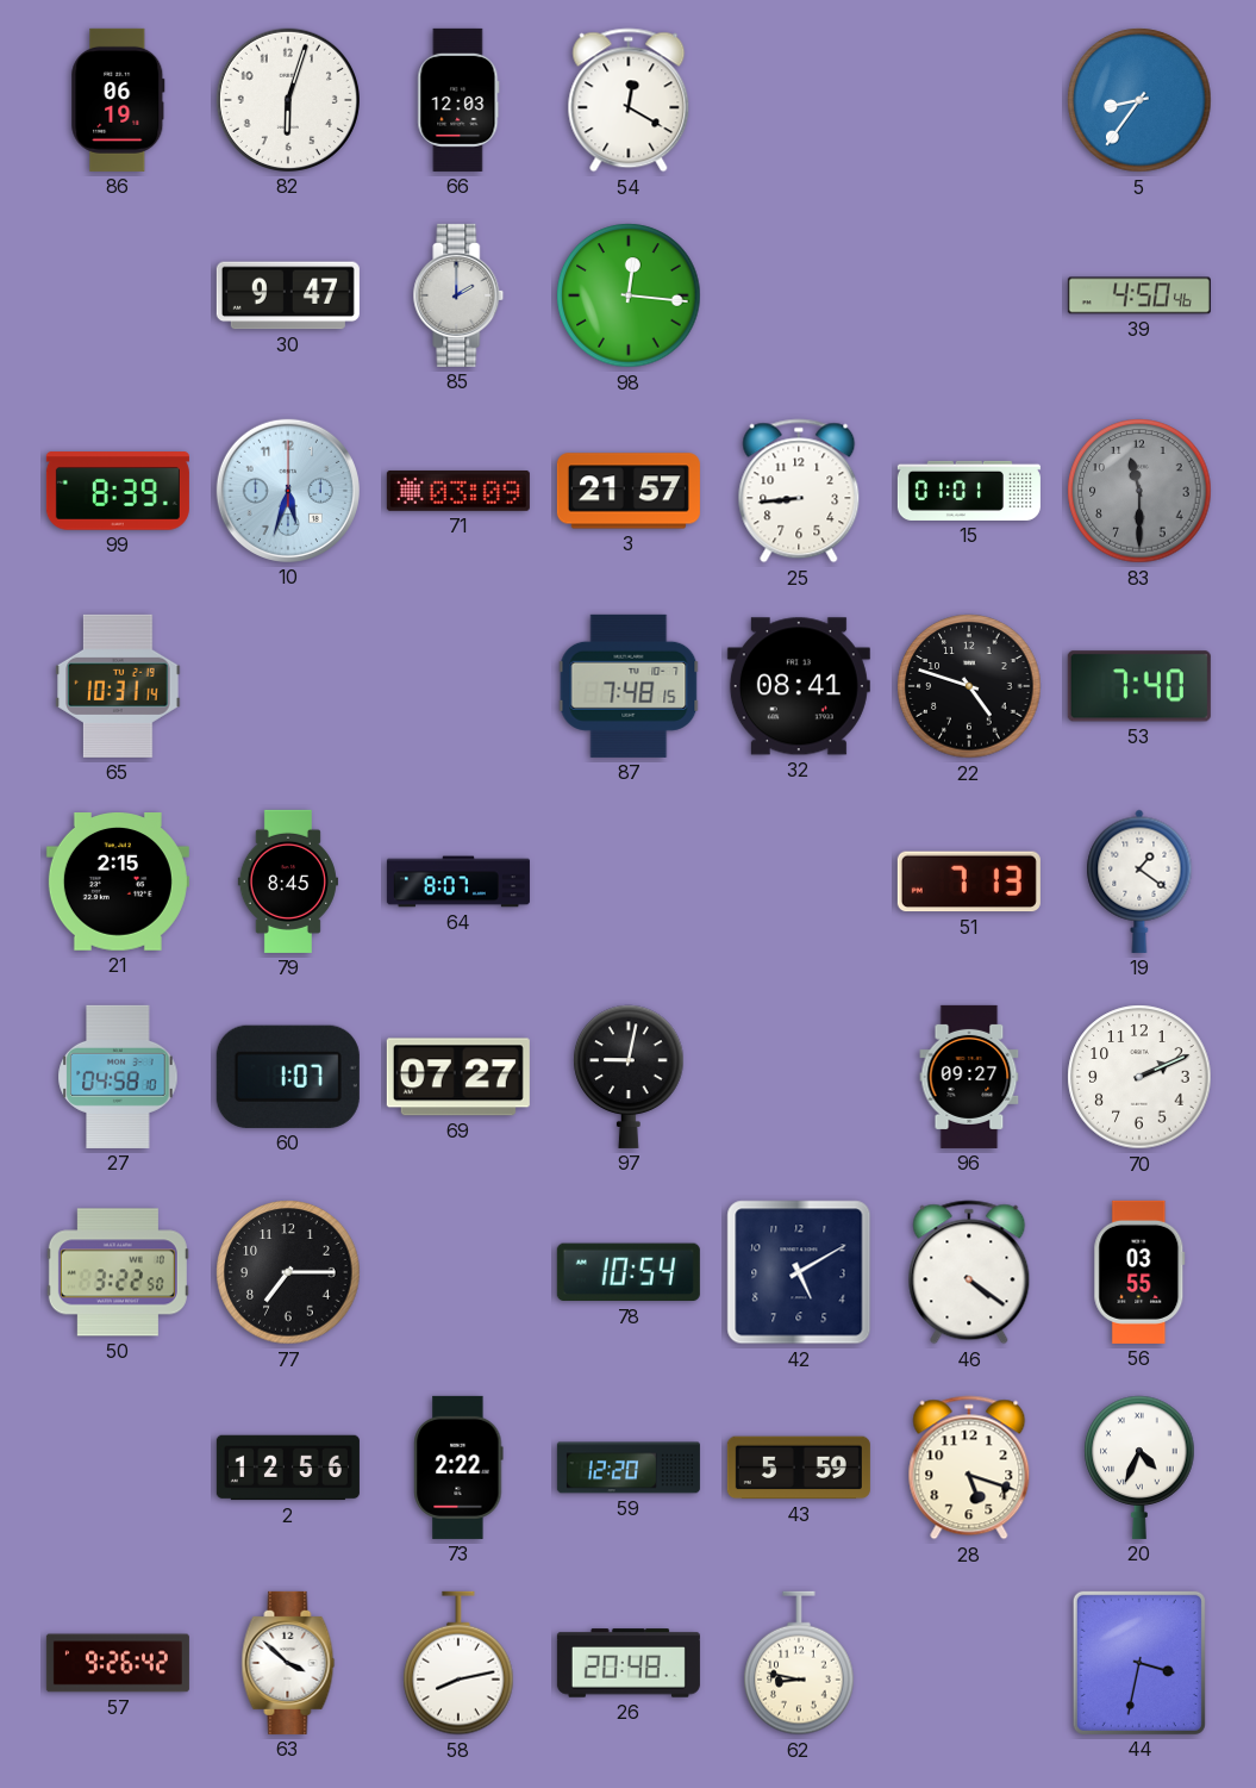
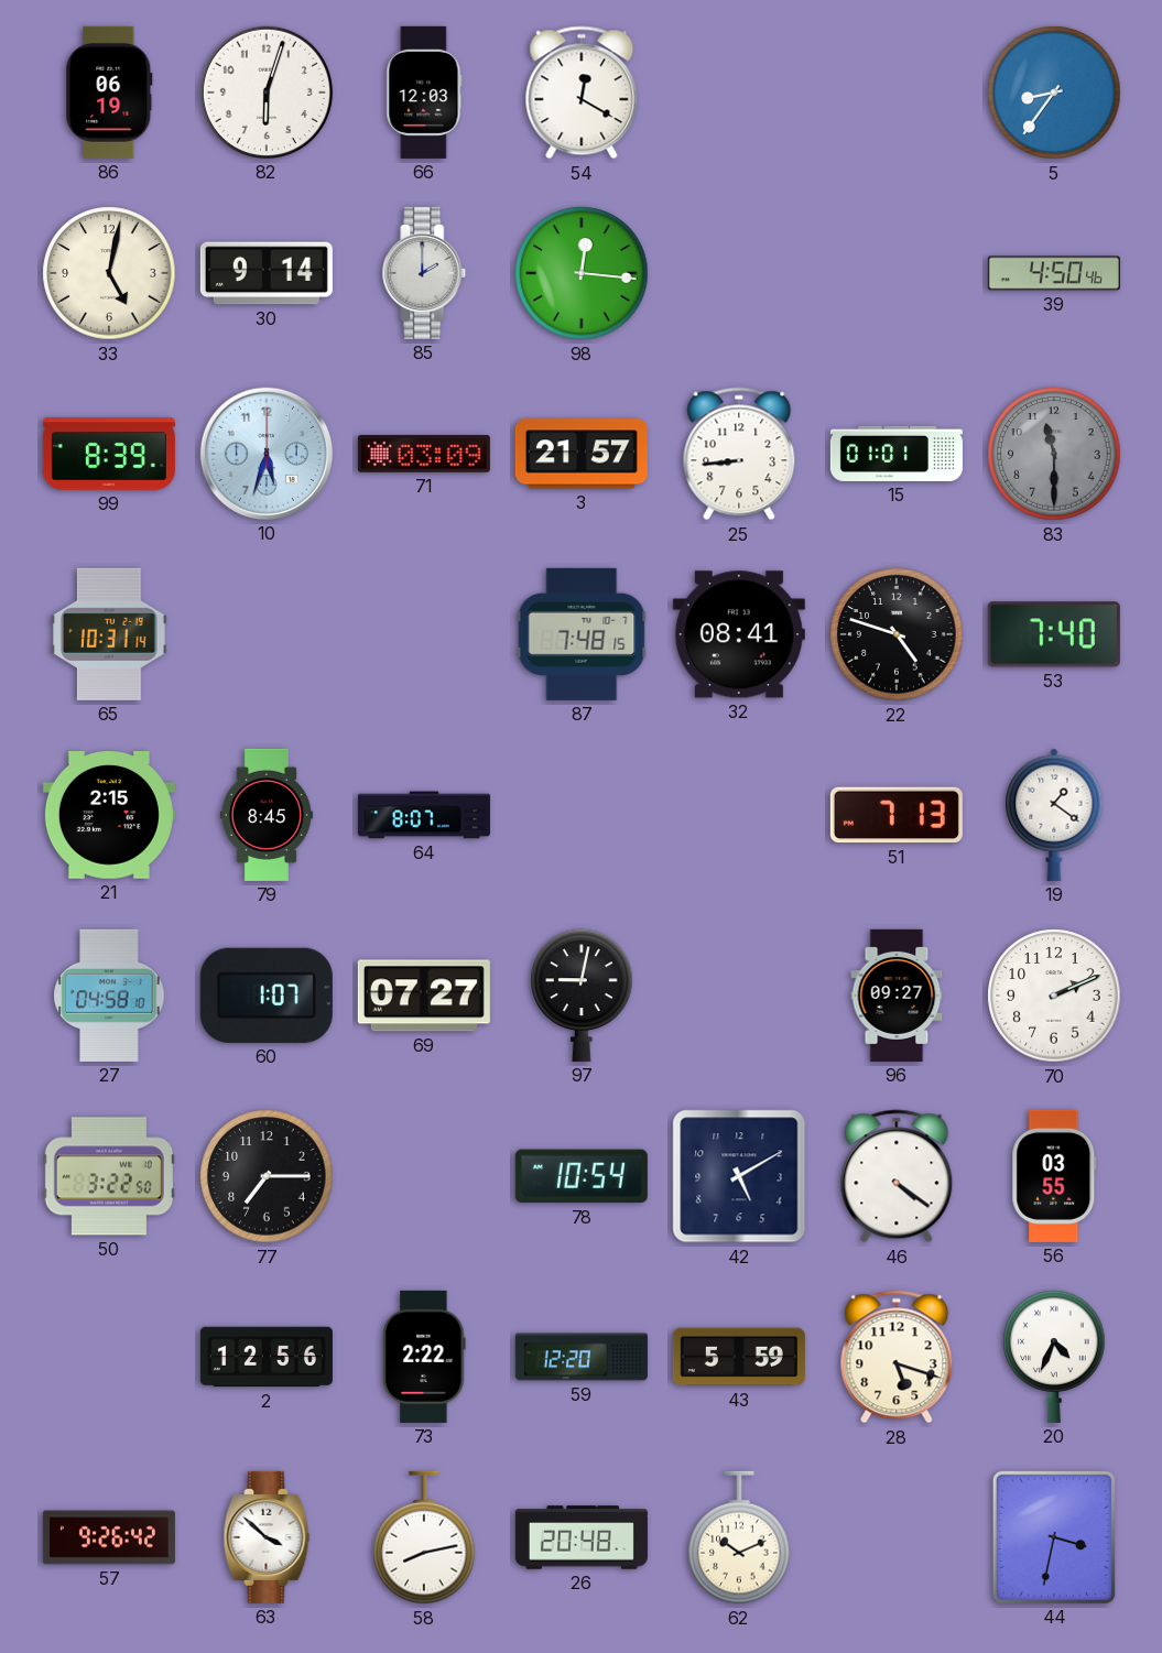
33: none -> 5:02 (109, 273)
30: 9:47 -> 9:14 (267, 273)
62: 8:47 -> 10:11 (739, 1537)
